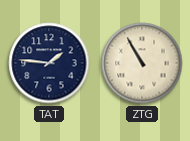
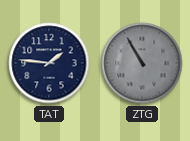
ZTG dial: cream -> grey (142, 63)
